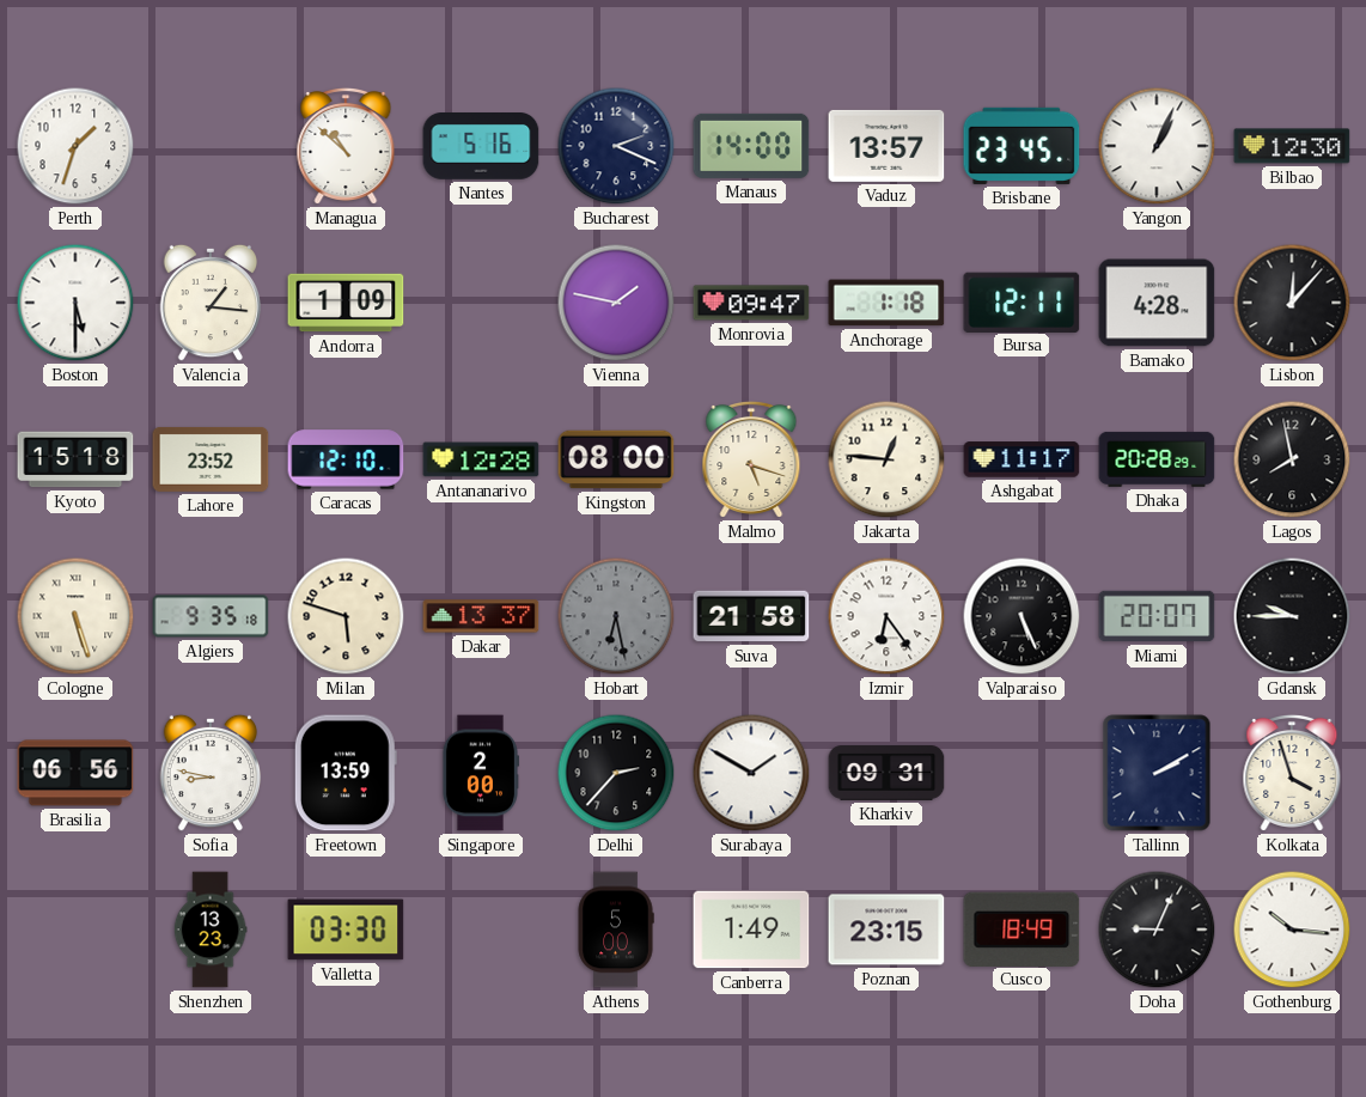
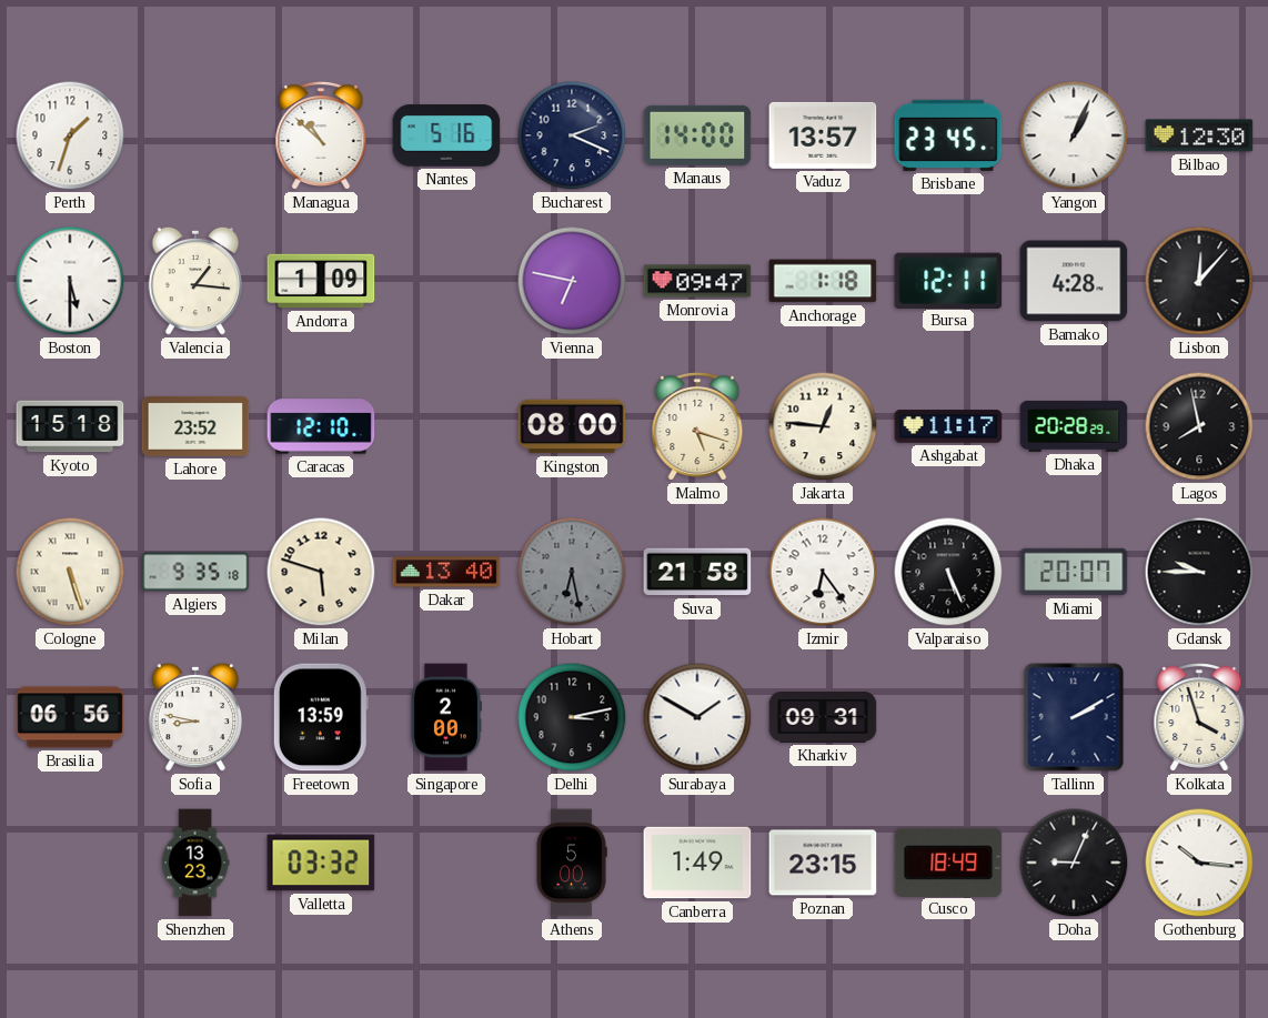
Vienna: 1:47 -> 6:47 (572, 281)
Antananarivo: 12:28 -> none (481, 459)
Dakar: 13:37 -> 13:40 (446, 572)
Delhi: 2:37 -> 3:13 (572, 717)
Valletta: 03:30 -> 03:32 (321, 863)
